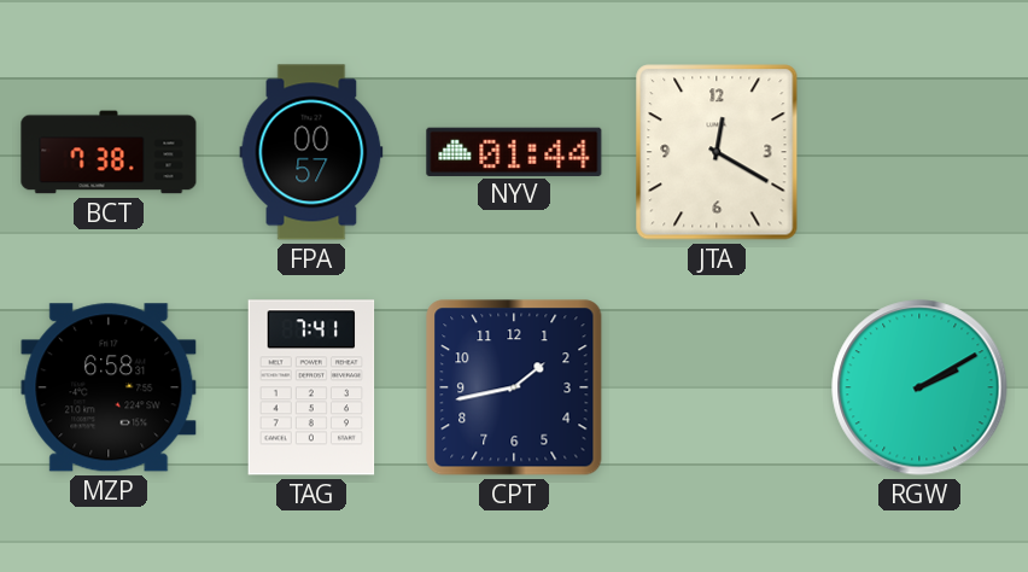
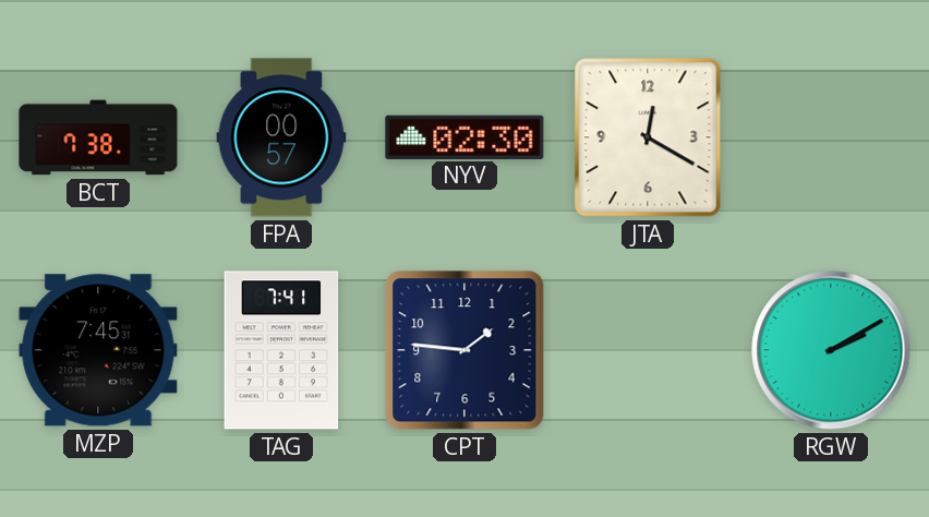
NYV: 01:44 -> 02:30 (464, 136)
MZP: 6:58 -> 7:45 (98, 350)
CPT: 1:43 -> 1:46 (464, 350)
